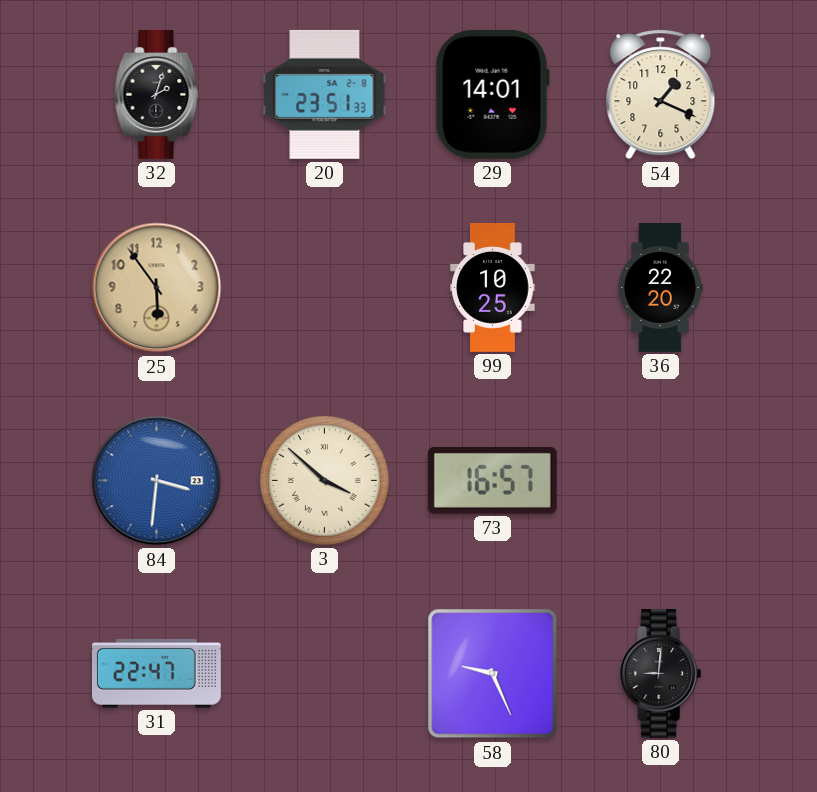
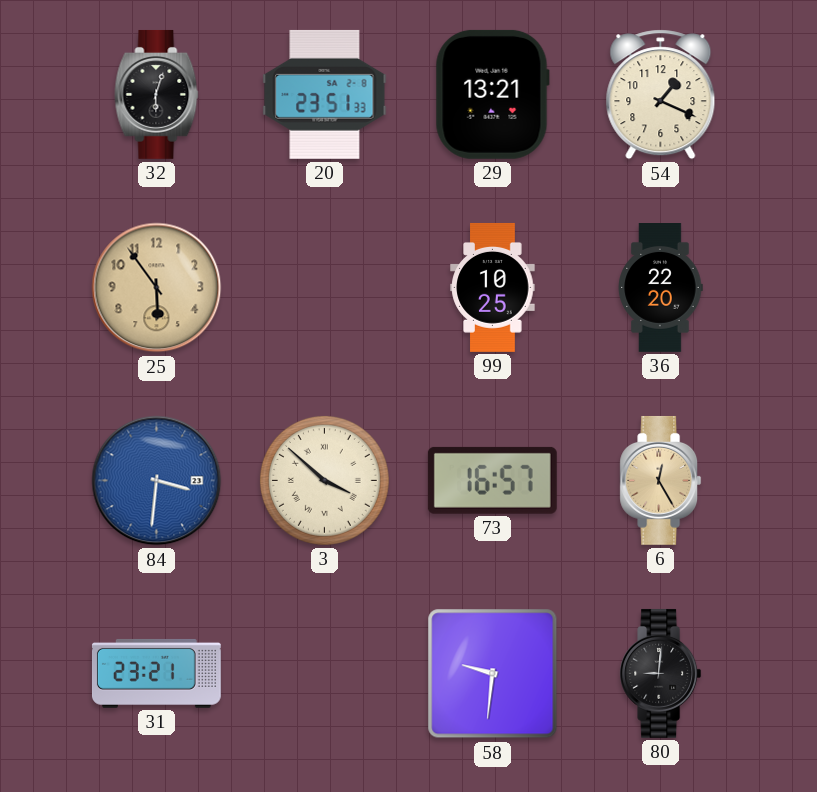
32: 2:03 -> 6:03 (157, 94)
29: 14:01 -> 13:21 (492, 94)
6: none -> 12:25 (661, 480)
31: 22:47 -> 23:21 (156, 673)
58: 9:26 -> 9:31 (493, 674)
